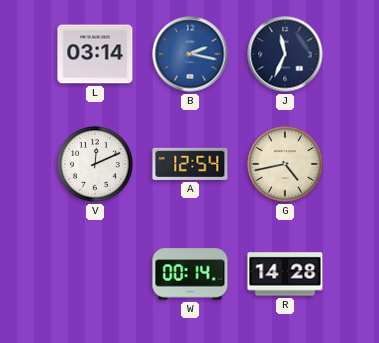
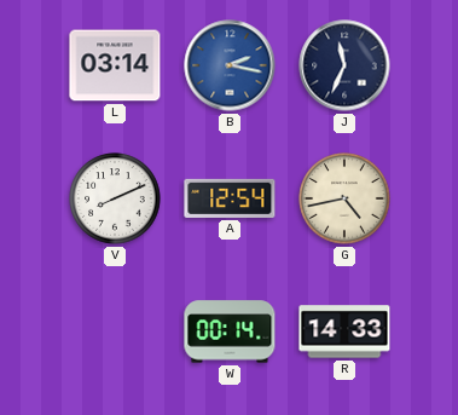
V: 12:11 -> 8:11 (115, 198)
R: 14:28 -> 14:33 (344, 332)
